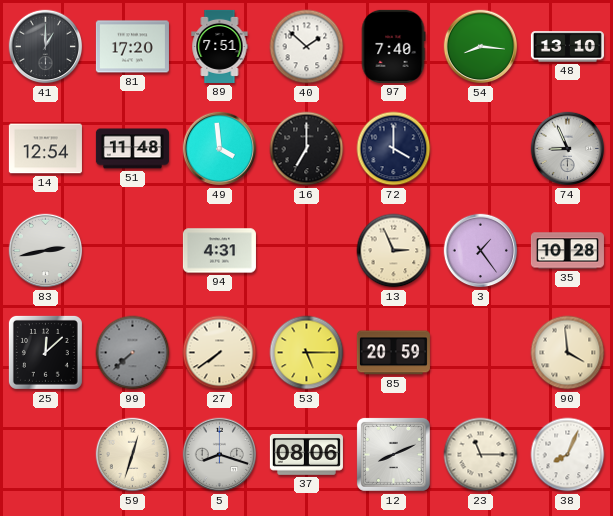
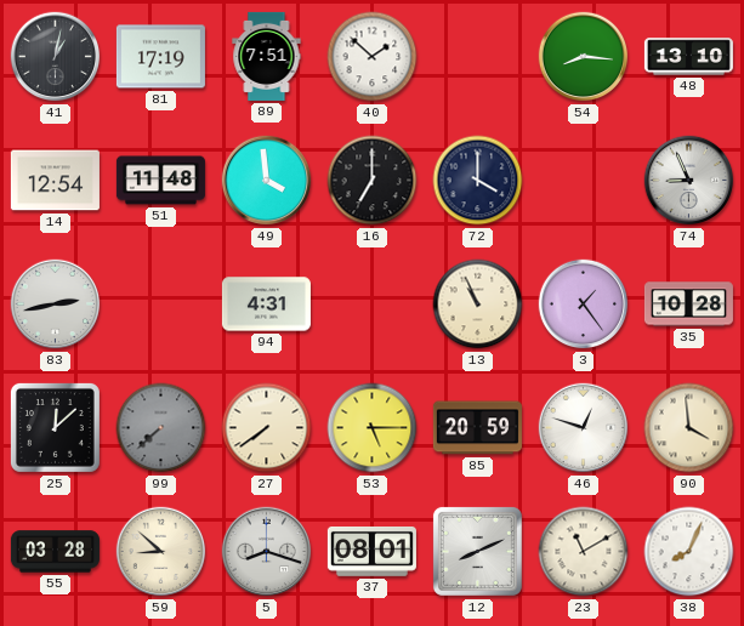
41: 1:00 -> 1:02 (56, 57)
81: 17:20 -> 17:19 (160, 57)
97: 7:40 -> none (393, 46)
13: 2:56 -> 10:56 (478, 305)
46: none -> 12:48 (584, 428)
55: none -> 03:28 (55, 552)
59: 12:33 -> 8:52 (161, 552)
37: 08:06 -> 08:01 (371, 552)
23: 11:15 -> 11:10 (584, 552)
